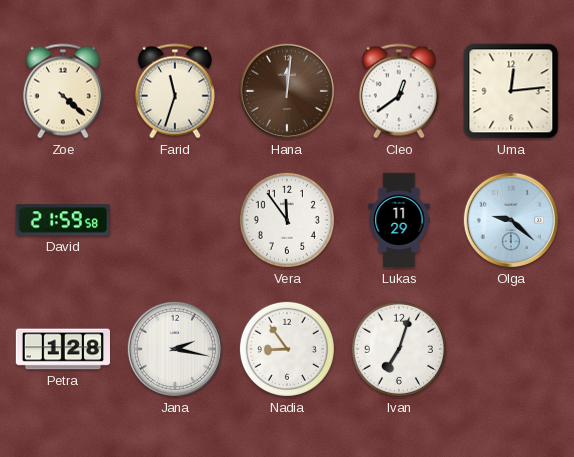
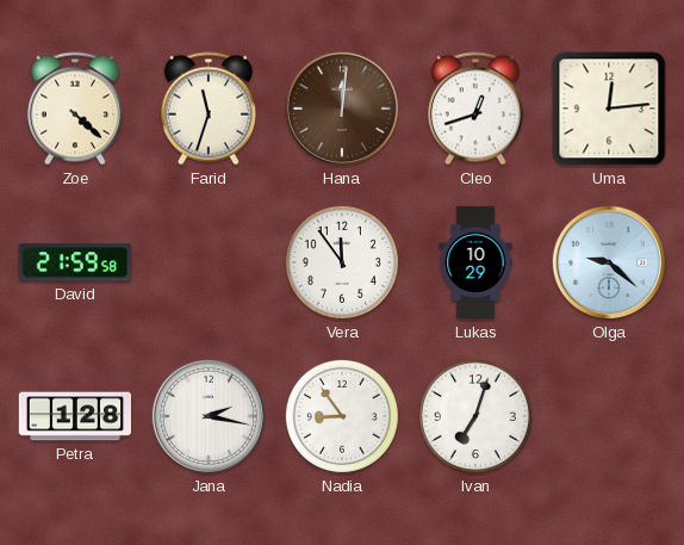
Cleo: 12:39 -> 12:42 (475, 109)
Lukas: 11:29 -> 10:29 (475, 262)
